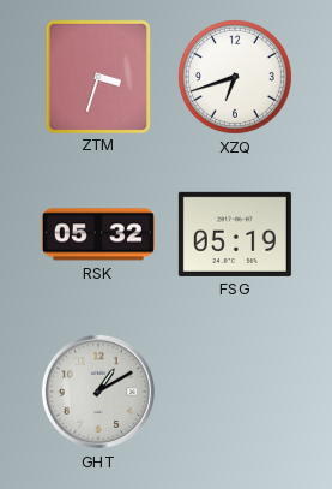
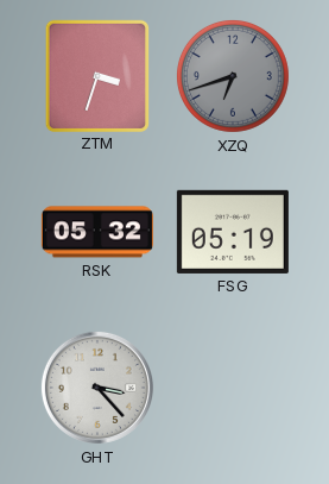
XZQ dial: white -> grey (233, 76)
GHT: 1:10 -> 3:23 (97, 388)
